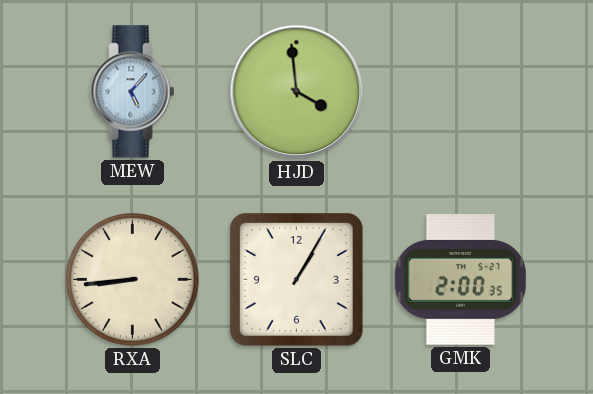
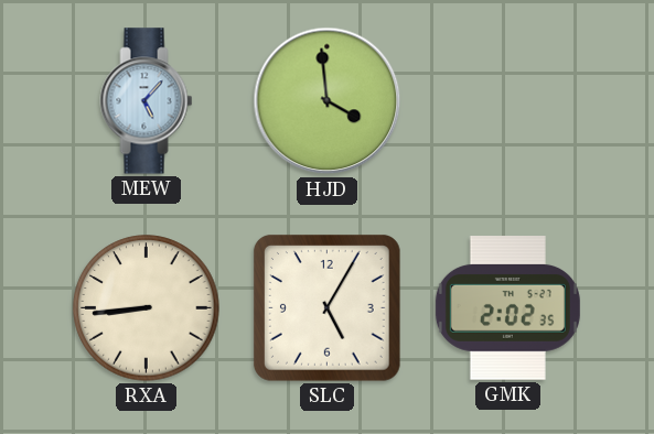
SLC: 1:05 -> 5:05 (326, 308)
GMK: 2:00 -> 2:02 (507, 308)
